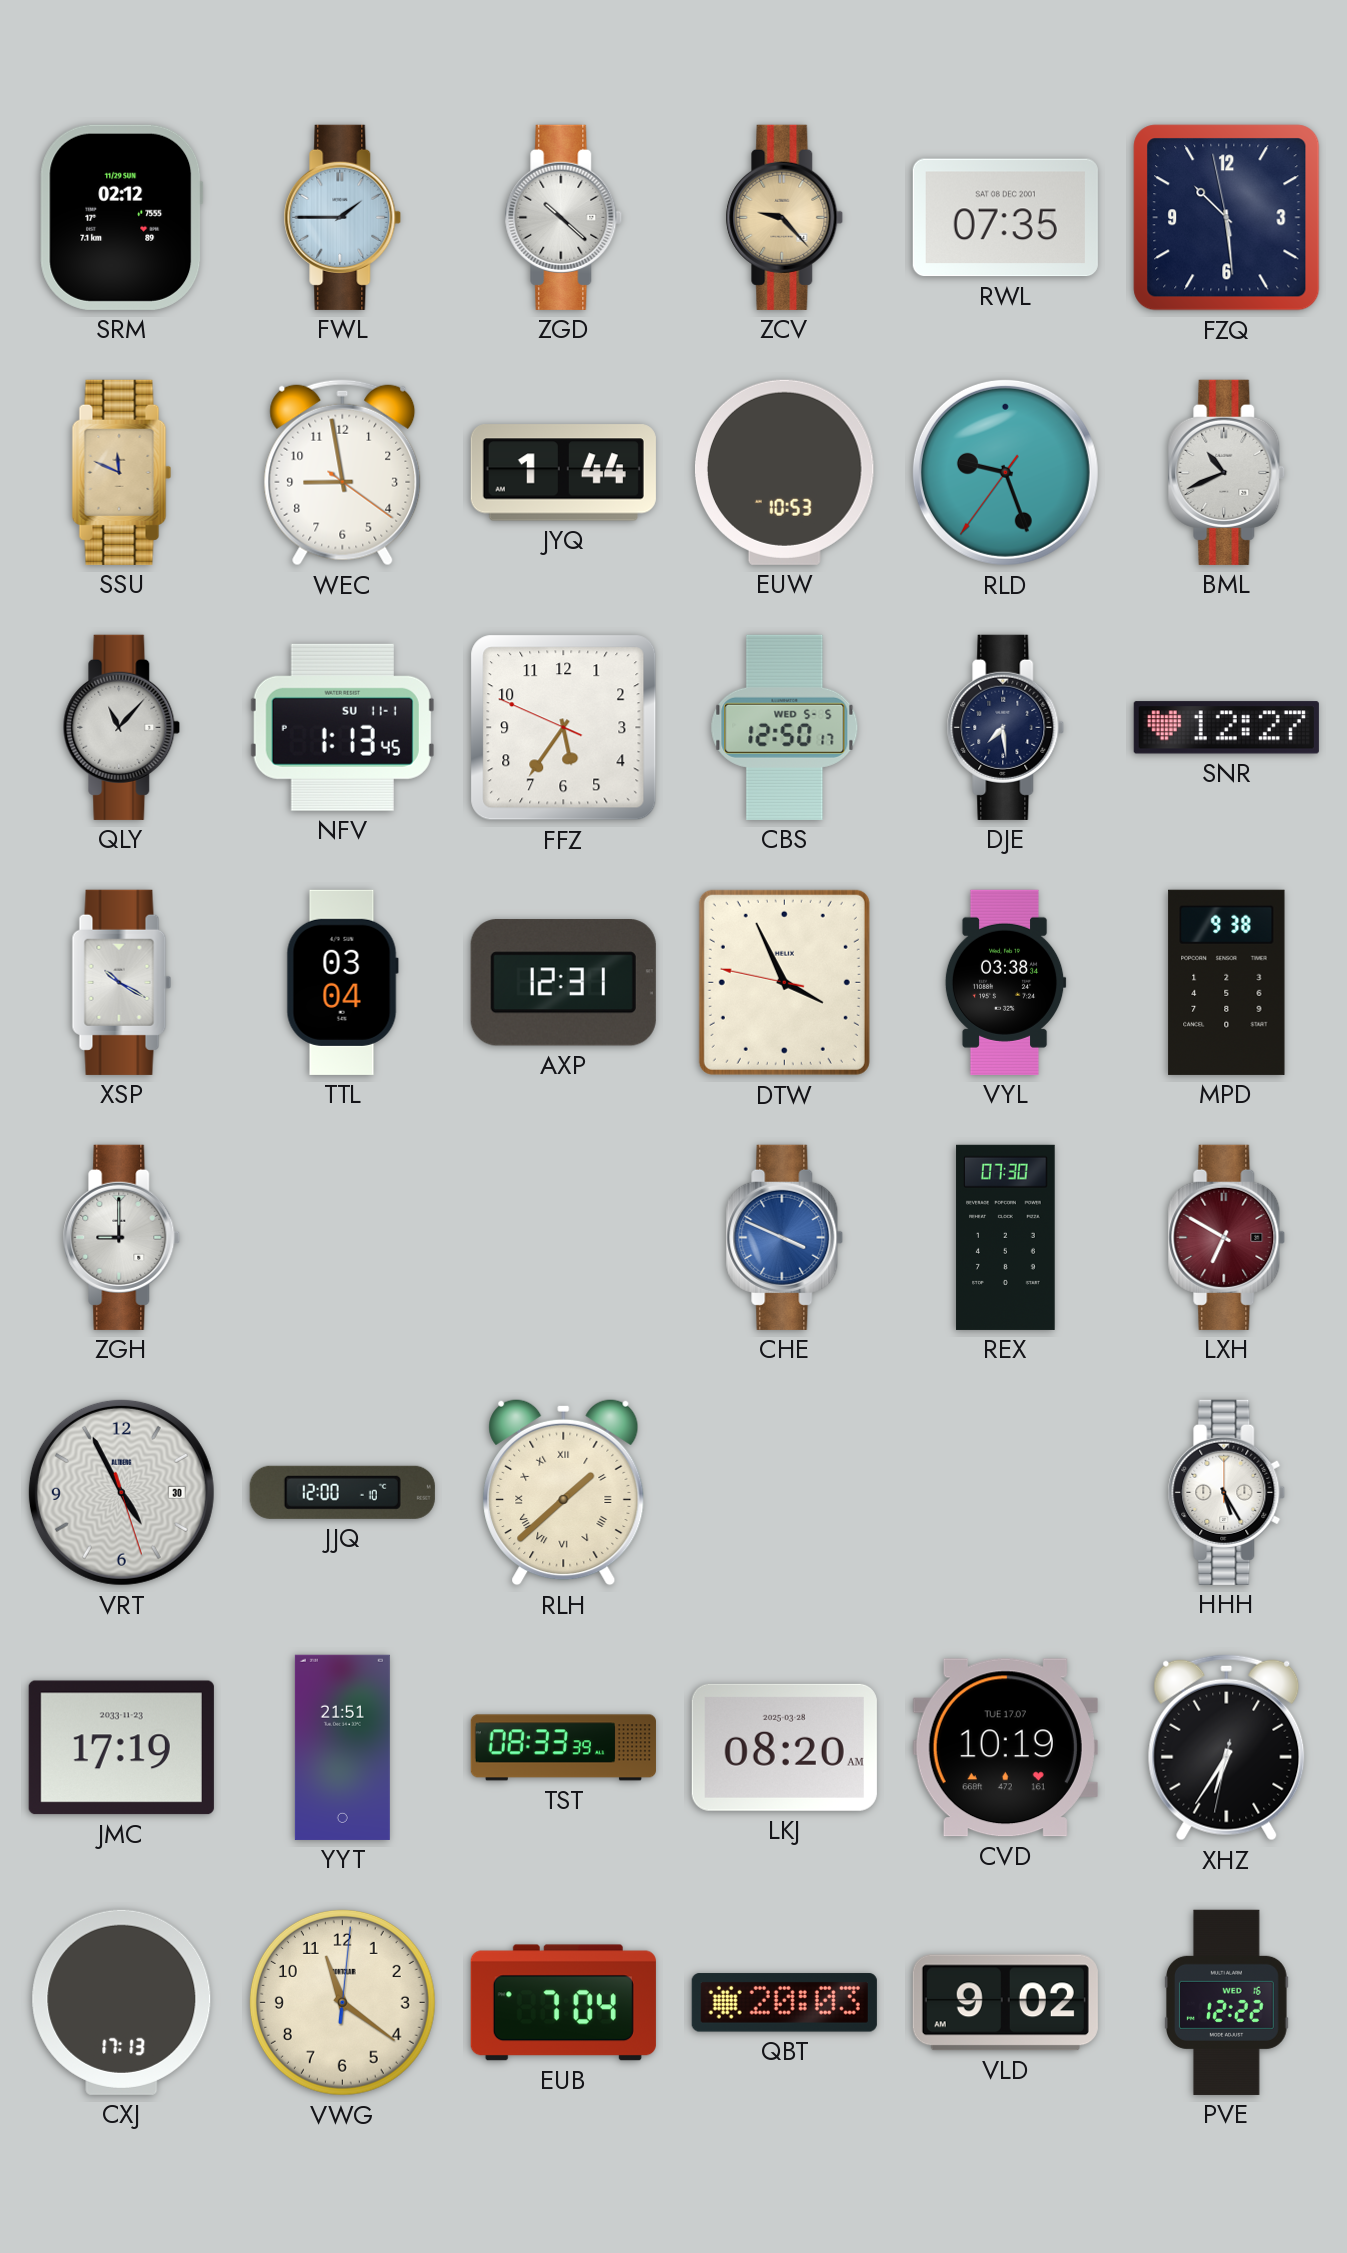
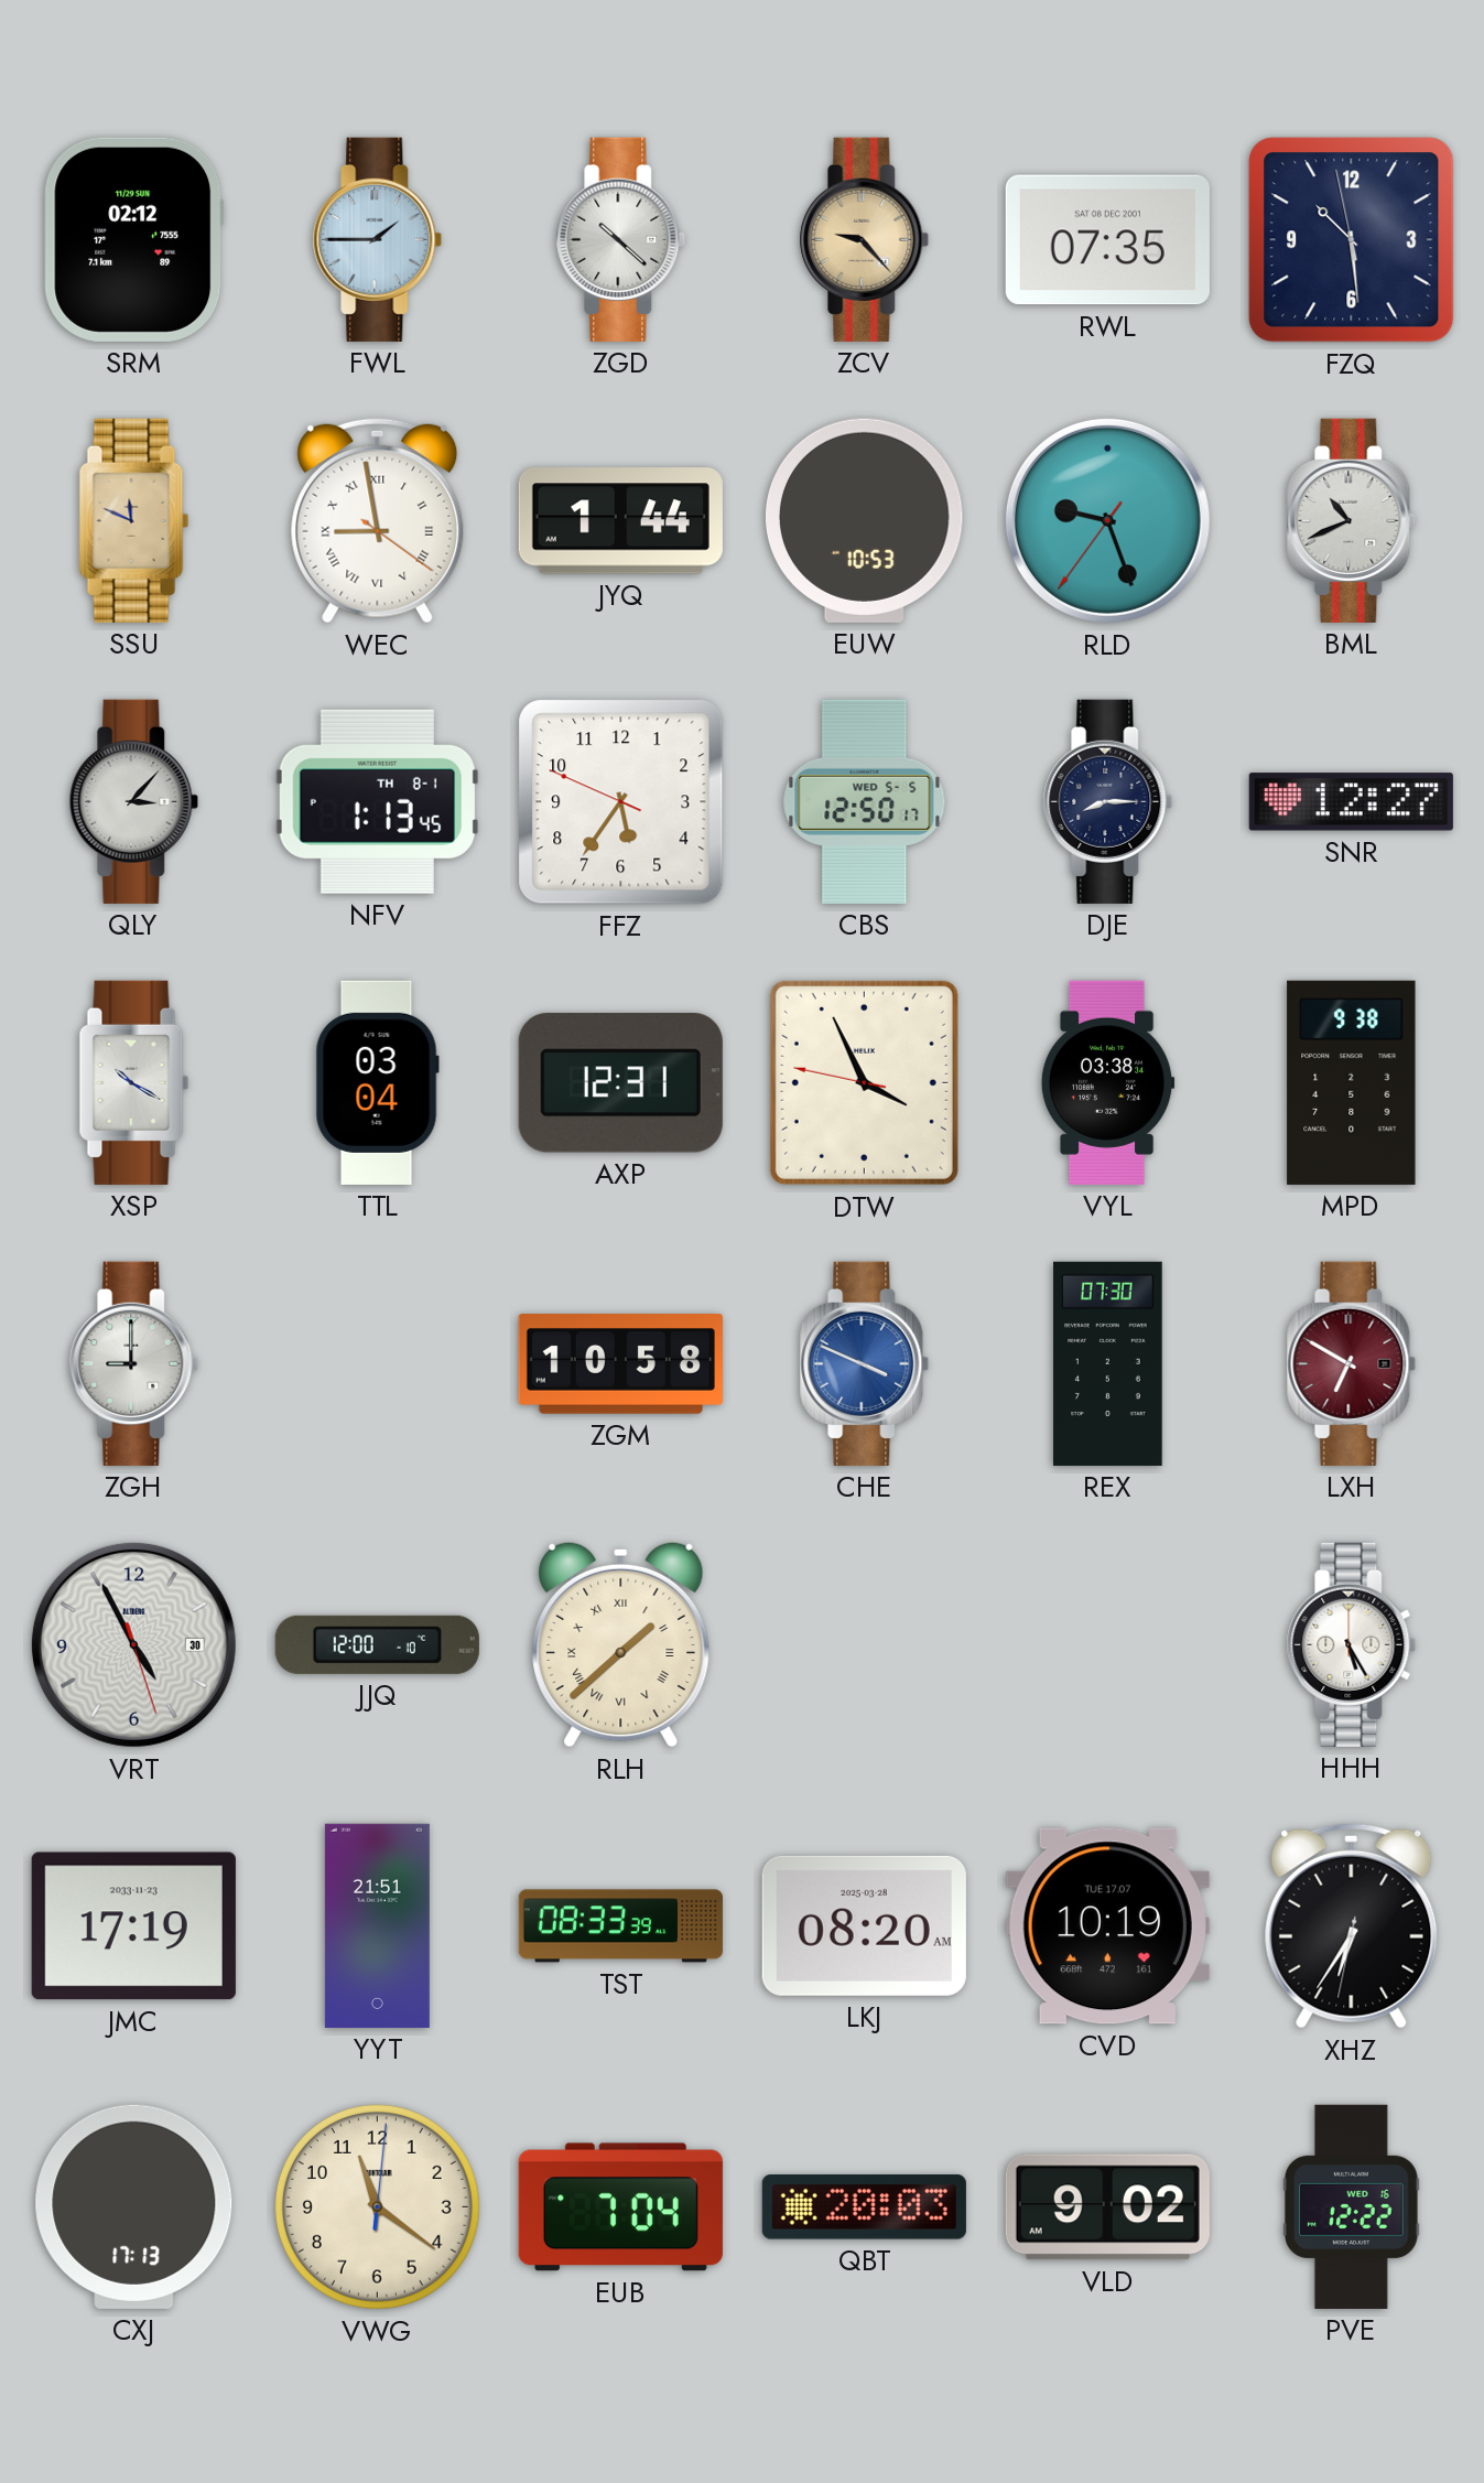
WEC numerals: Arabic -> Roman (378, 520)
QLY: 11:07 -> 3:07 (134, 801)
NFV date: SU 11-1 -> TH 8-1 (377, 801)
DJE: 7:29 -> 8:15 (1108, 801)
ZGM: none -> 10:58 (620, 1364)
